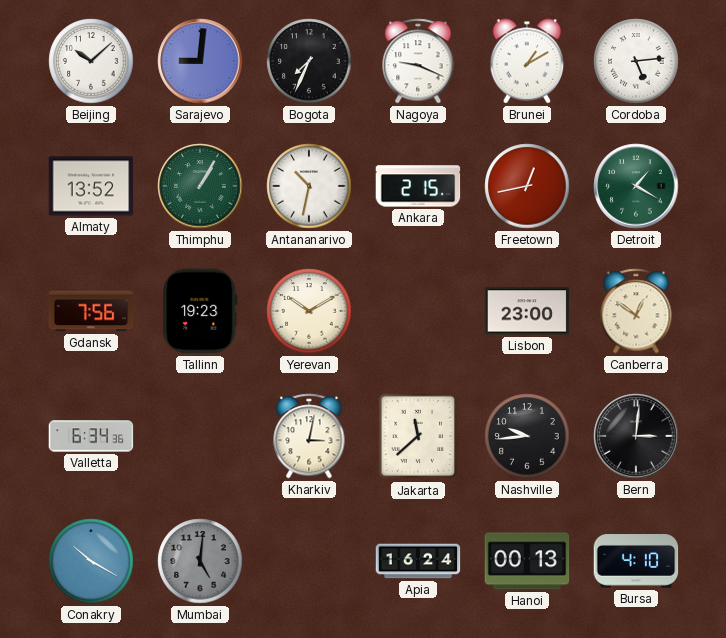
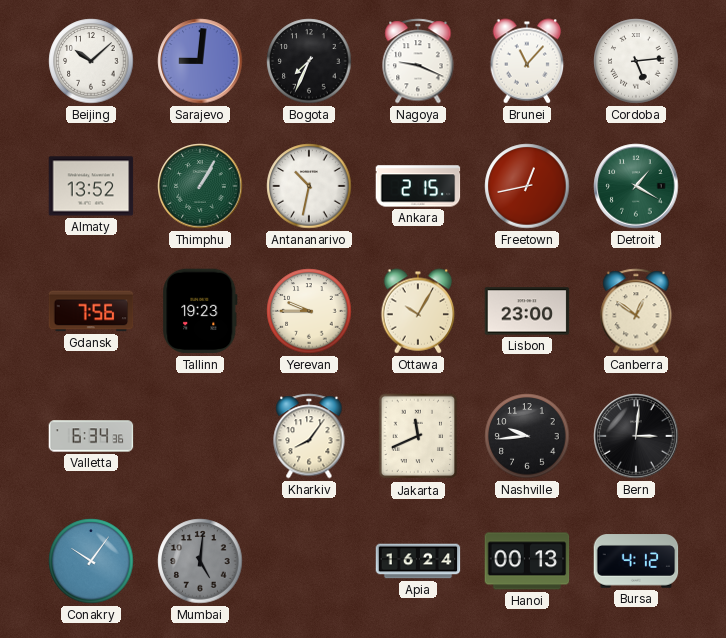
Brunei: 1:10 -> 11:07 (527, 61)
Yerevan: 10:10 -> 9:45 (309, 311)
Ottawa: none -> 10:05 (418, 311)
Kharkiv: 3:02 -> 8:06 (309, 436)
Jakarta: 11:38 -> 11:41 (418, 436)
Conakry: 10:20 -> 10:06 (91, 561)
Bursa: 4:10 -> 4:12 (636, 561)
